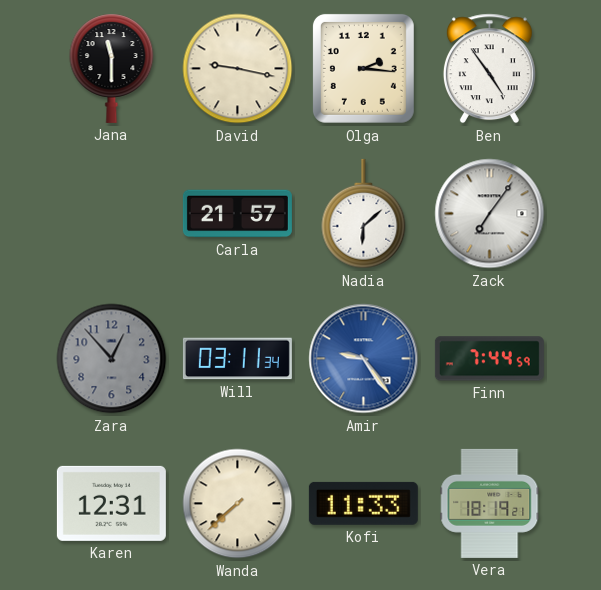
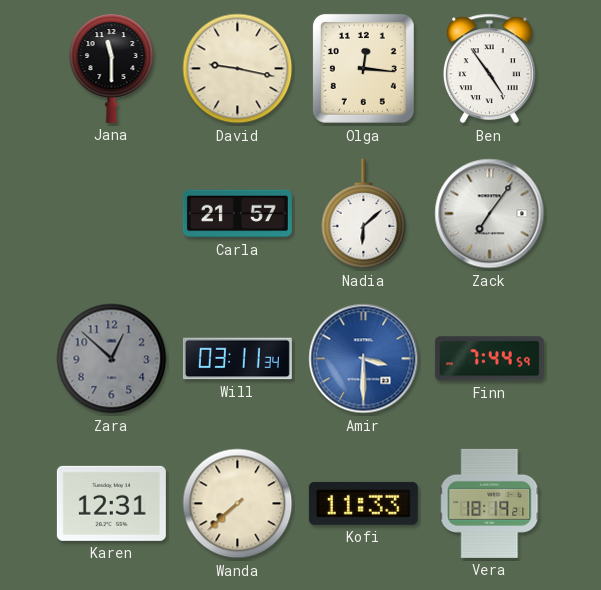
Olga: 2:16 -> 12:16 (363, 68)
Zara: 12:53 -> 12:52 (112, 359)
Amir: 9:24 -> 3:30 (364, 359)
